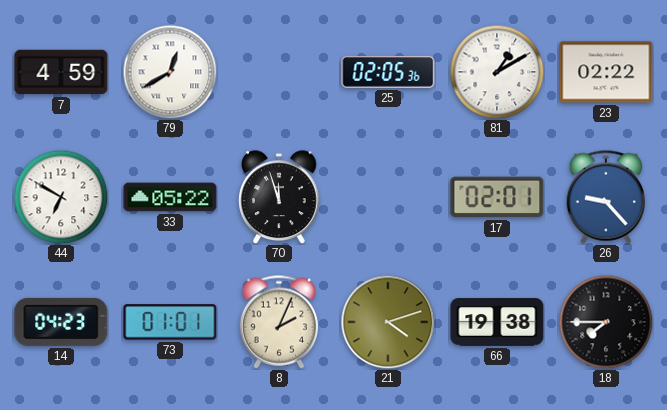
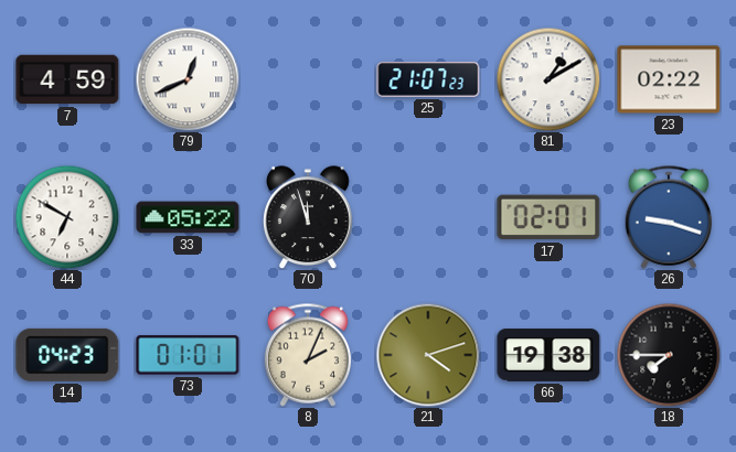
79: 12:40 -> 12:41 (188, 79)
25: 02:05 -> 21:07 (428, 79)
26: 9:23 -> 9:18 (668, 217)
